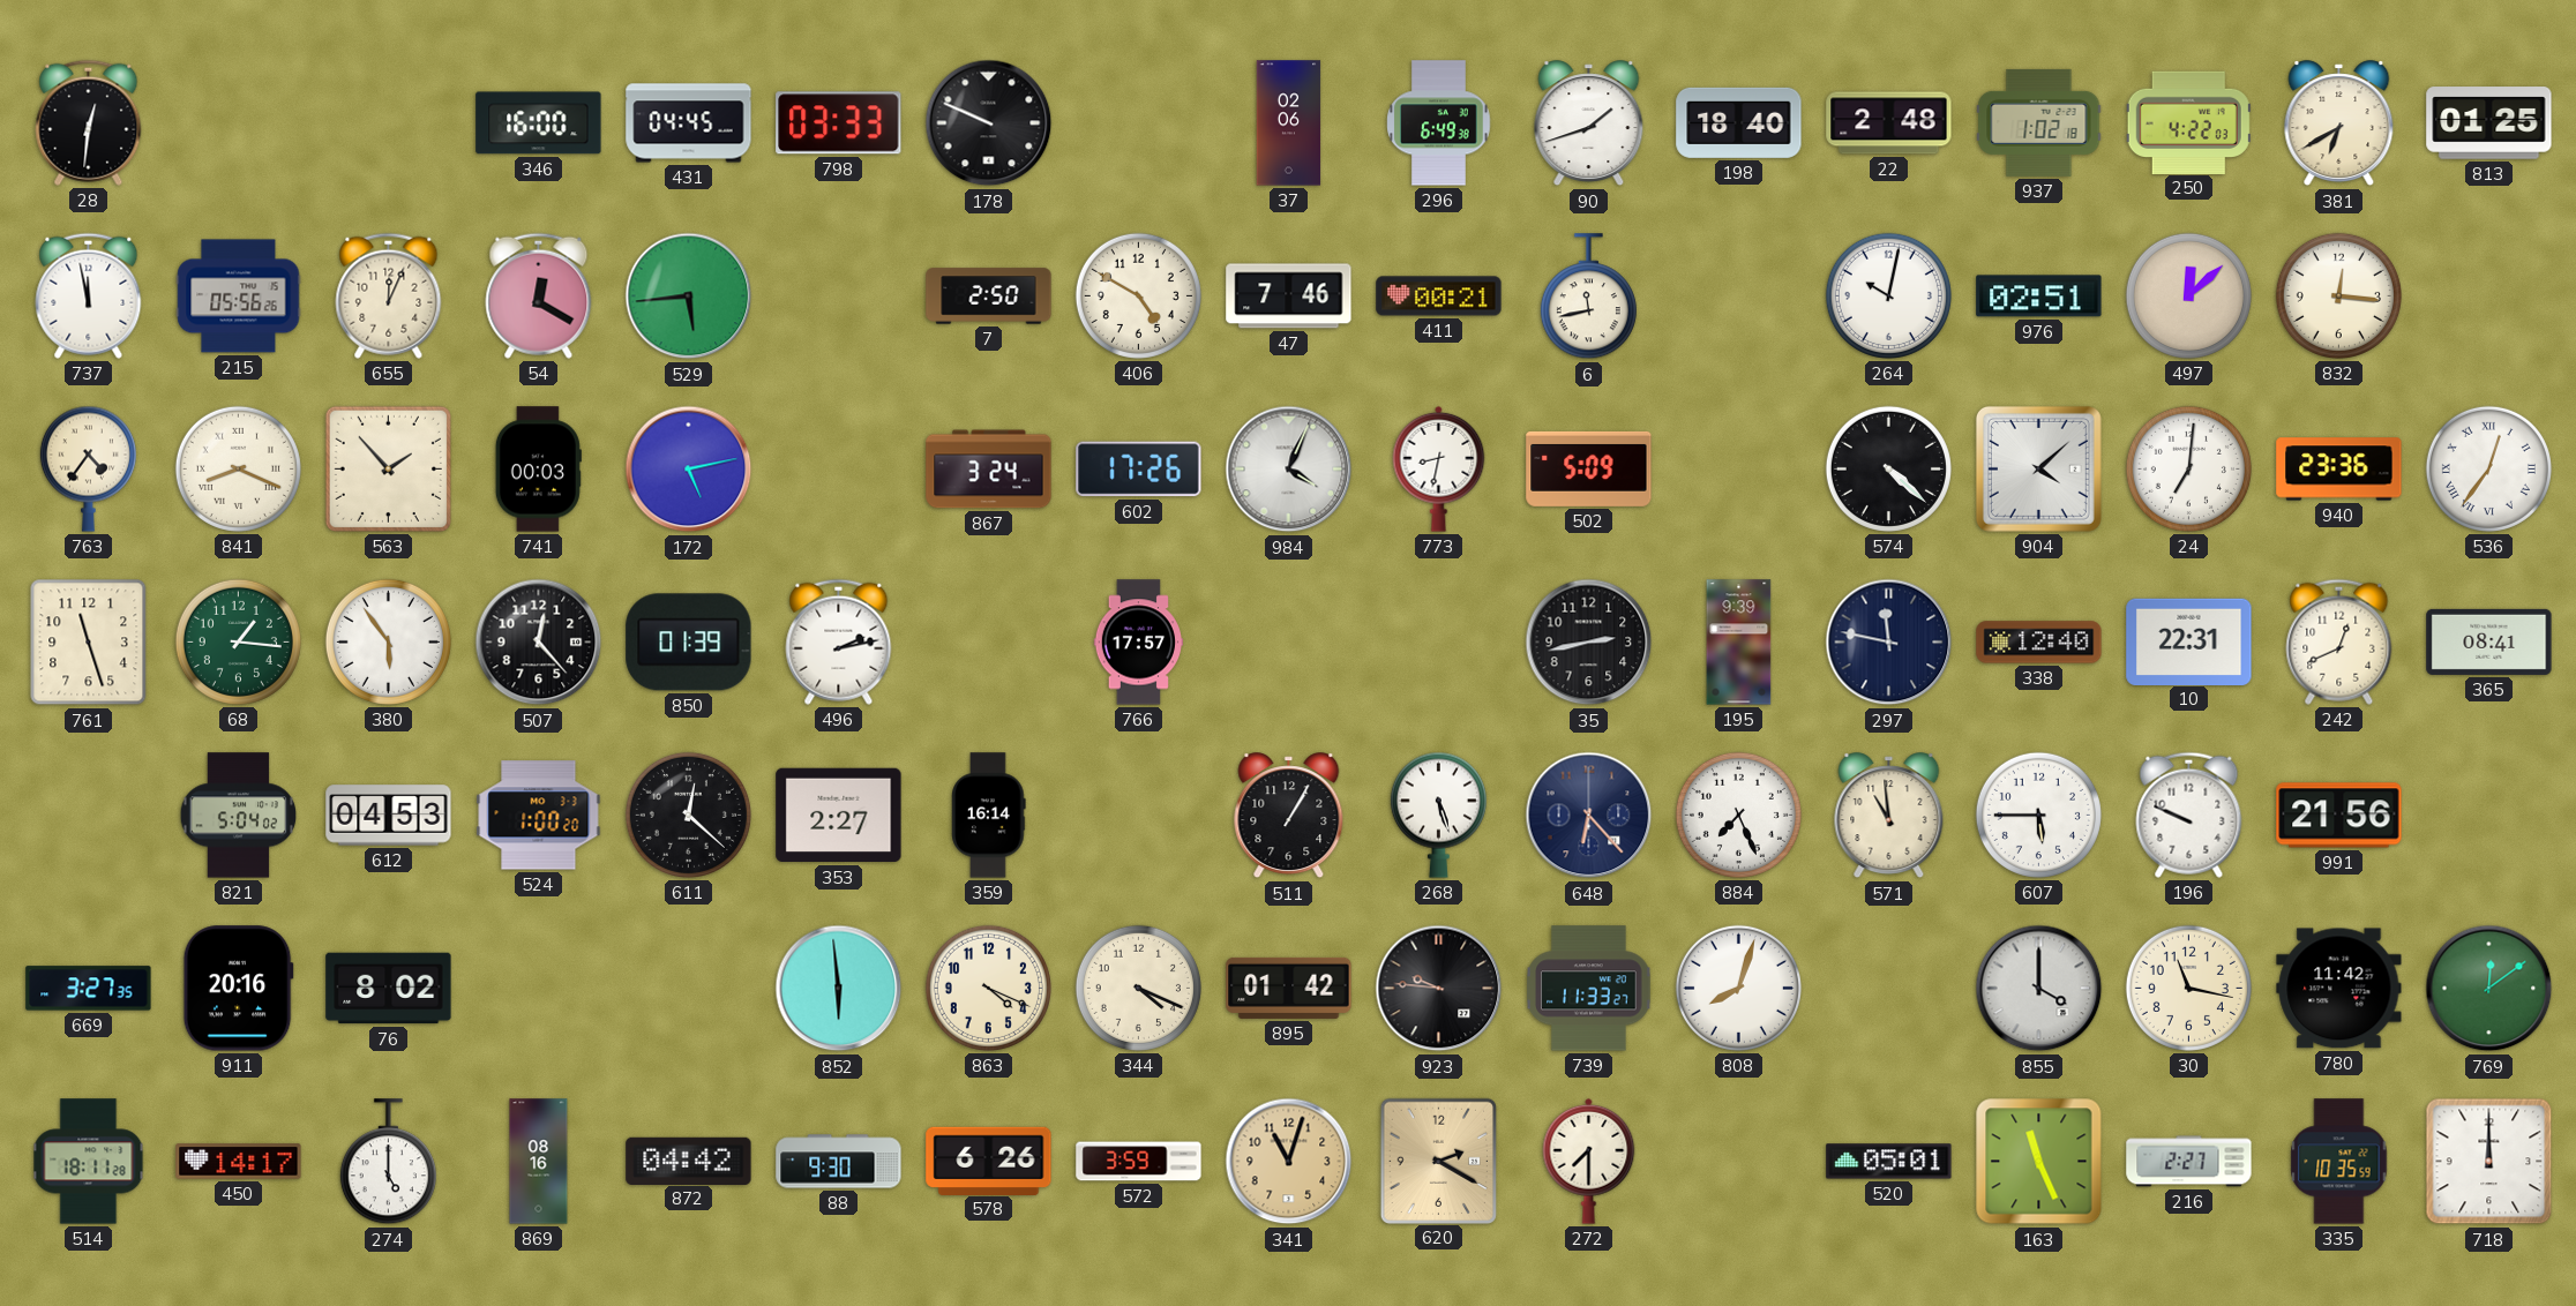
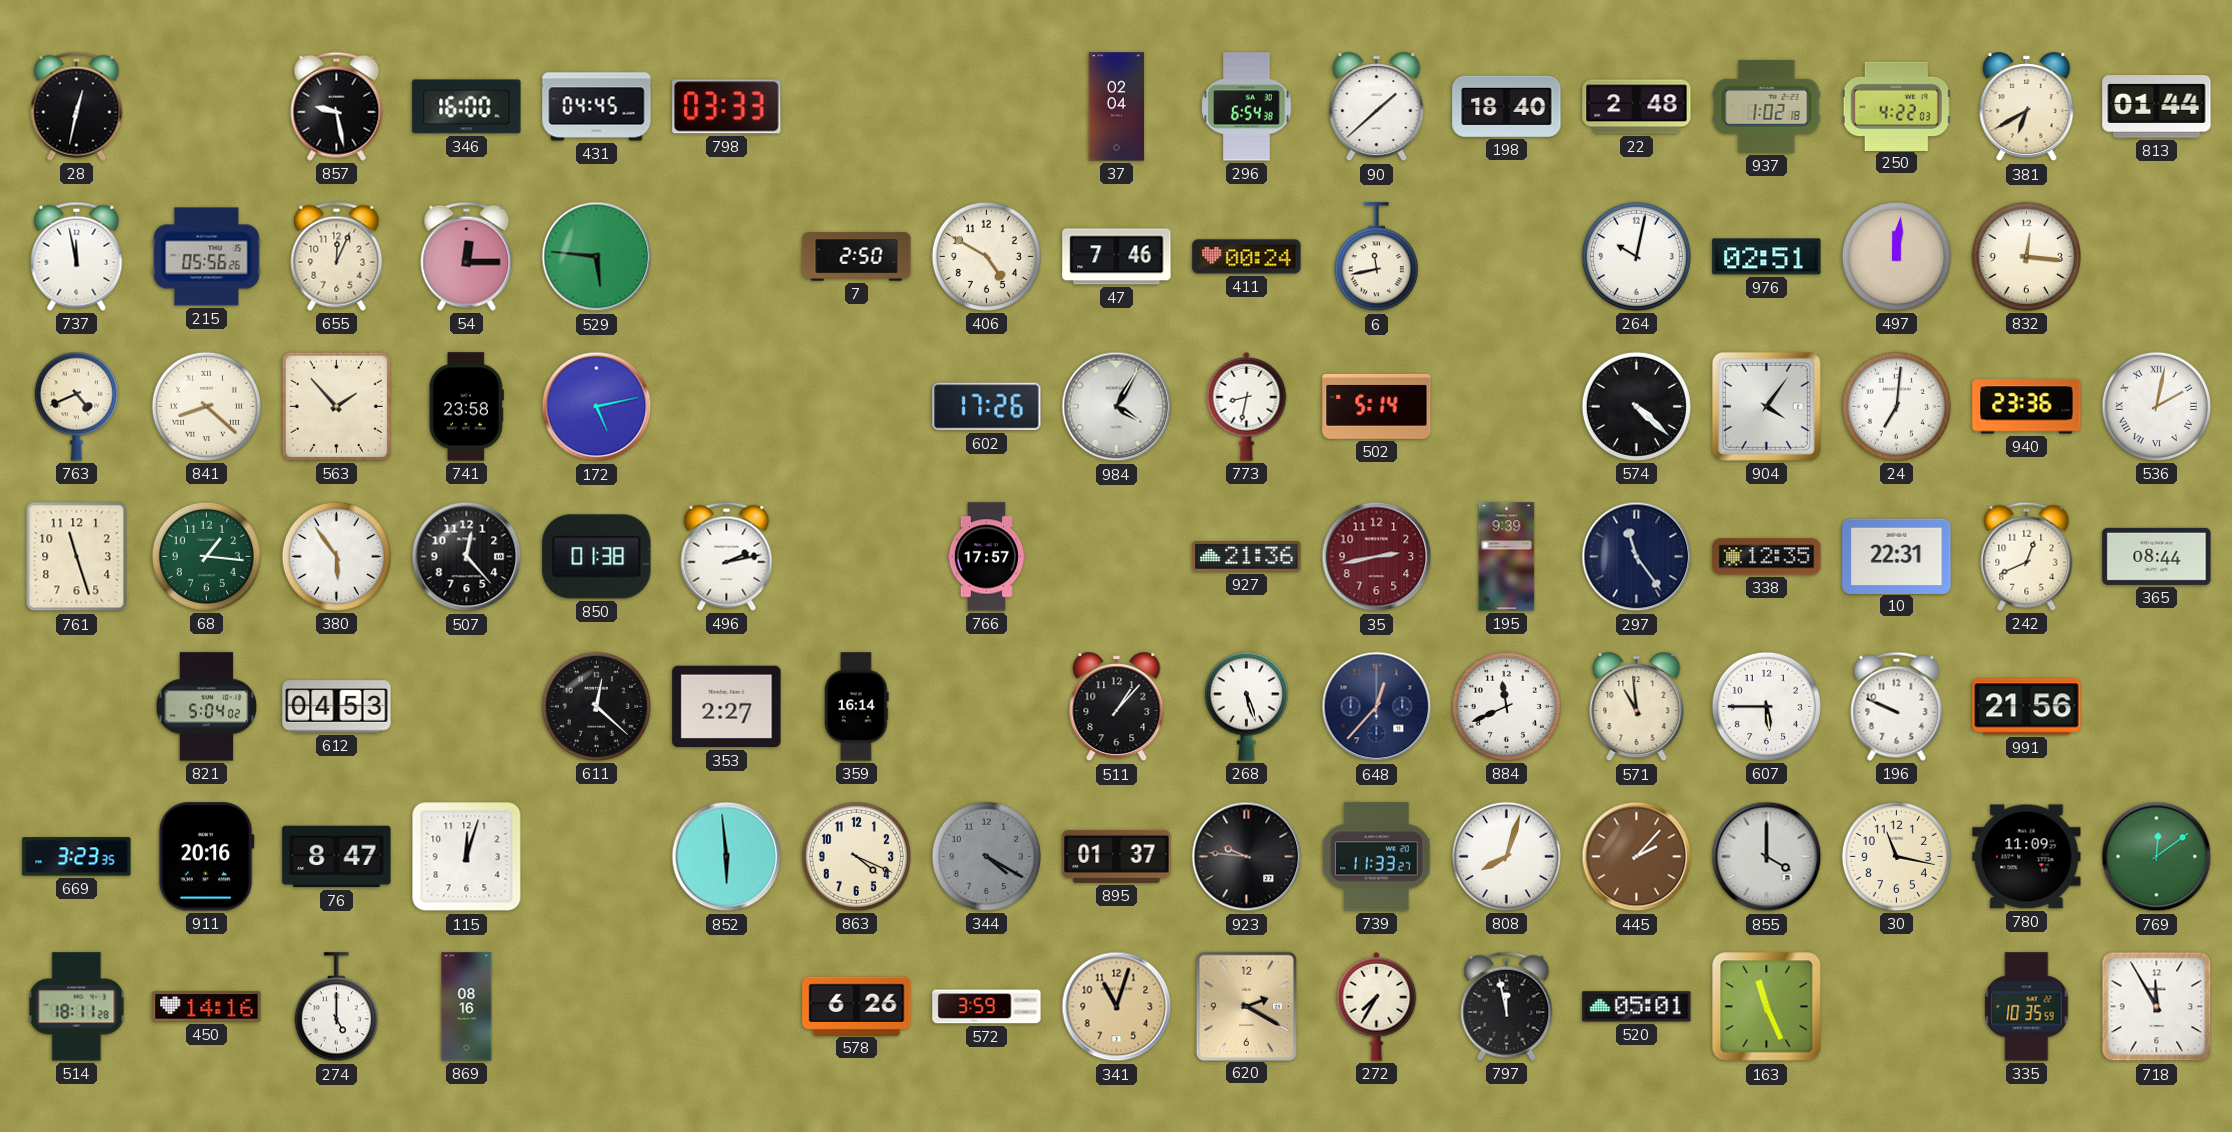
28: 12:31 -> 12:32 (77, 106)
857: none -> 9:28 (337, 106)
178: 9:49 -> none (989, 123)
37: 02:06 -> 02:04 (1117, 107)
296: 6:49 -> 6:54 (1247, 107)
90: 1:42 -> 1:38 (1377, 107)
813: 01:25 -> 01:44 (2157, 107)
54: 12:20 -> 12:15 (467, 256)
529: 5:44 -> 5:46 (597, 257)
411: 00:21 -> 00:24 (1247, 257)
497: 12:08 -> 12:01 (1896, 256)
763: 4:36 -> 4:41 (76, 406)
841: 8:19 -> 8:22 (206, 406)
741: 00:03 -> 23:58 (466, 407)
867: 3:24 -> none (989, 470)
984: 4:04 -> 4:05 (1117, 407)
502: 5:09 -> 5:14 (1377, 406)
904: 4:08 -> 4:06 (1766, 406)
536: 12:36 -> 2:02 (2156, 406)
850: 01:39 -> 01:38 (597, 557)
927: none -> 21:36 (1247, 557)
35 dial: black -> burgundy (1377, 557)
297: 11:47 -> 11:24 (1637, 557)
338: 12:40 -> 12:35 (1767, 557)
365: 08:41 -> 08:44 (2157, 556)
524: 1:00 -> none (539, 816)
511: 1:05 -> 1:07 (1117, 707)
648: 6:23 -> 12:37 (1377, 707)
884: 7:26 -> 11:41 (1506, 706)
669: 3:27 -> 3:23 (77, 857)
76: 8:02 -> 8:47 (337, 857)
115: none -> 12:03 (467, 857)
344: 4:19 -> 4:20 (986, 856)
344 dial: cream -> grey (986, 856)
895: 01:42 -> 01:37 (1117, 856)
445: none -> 2:07 (1637, 857)
780: 11:42 -> 11:09 (2027, 857)
450: 14:17 -> 14:16 (207, 1007)
872: 04:42 -> none (689, 1161)
88: 9:30 -> none (839, 1162)
272: 7:30 -> 7:35 (1377, 1006)
797: none -> 11:58 (1507, 1006)
216: 2:27 -> none (2189, 1162)
718: 12:00 -> 11:55 (2157, 1007)
